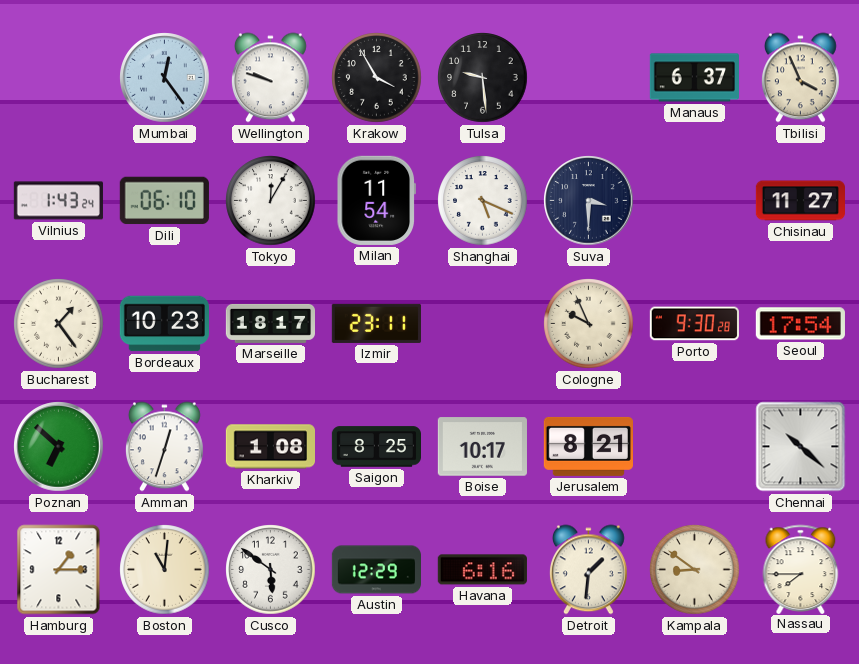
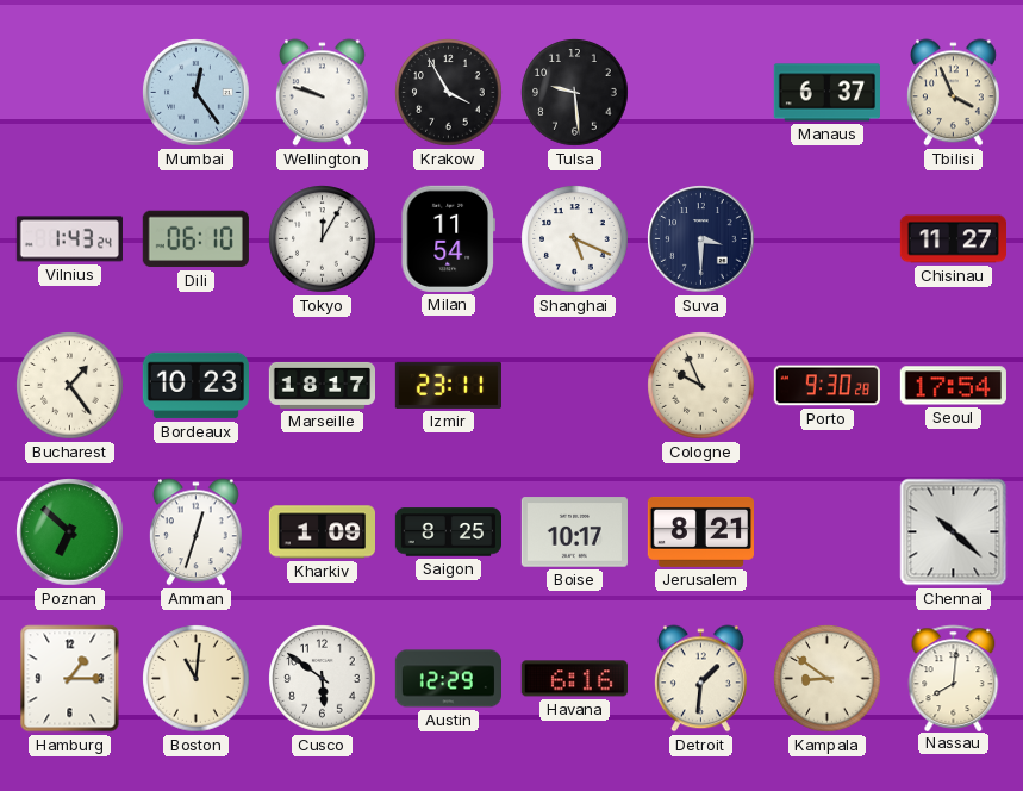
Kharkiv: 1:08 -> 1:09 (322, 532)
Nassau: 7:45 -> 8:01 (954, 678)
